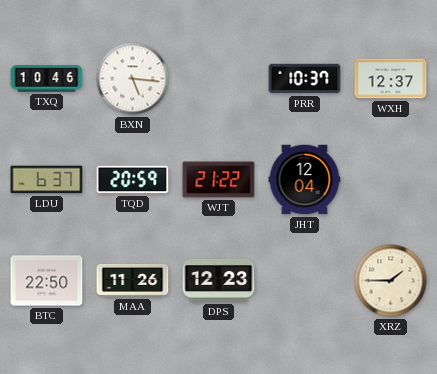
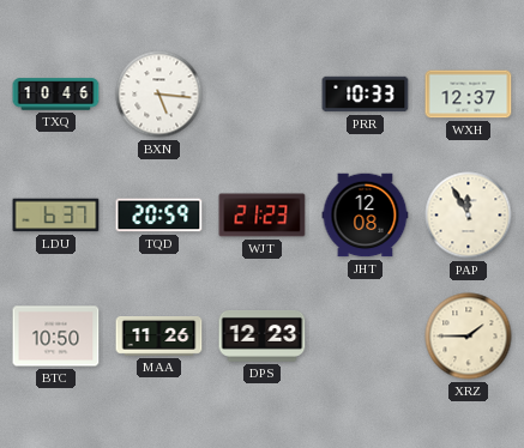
PRR: 10:37 -> 10:33 (366, 95)
WJT: 21:22 -> 21:23 (263, 216)
JHT: 12:04 -> 12:08 (366, 216)
PAP: none -> 11:55 (469, 216)
BTC: 22:50 -> 10:50 (56, 337)
